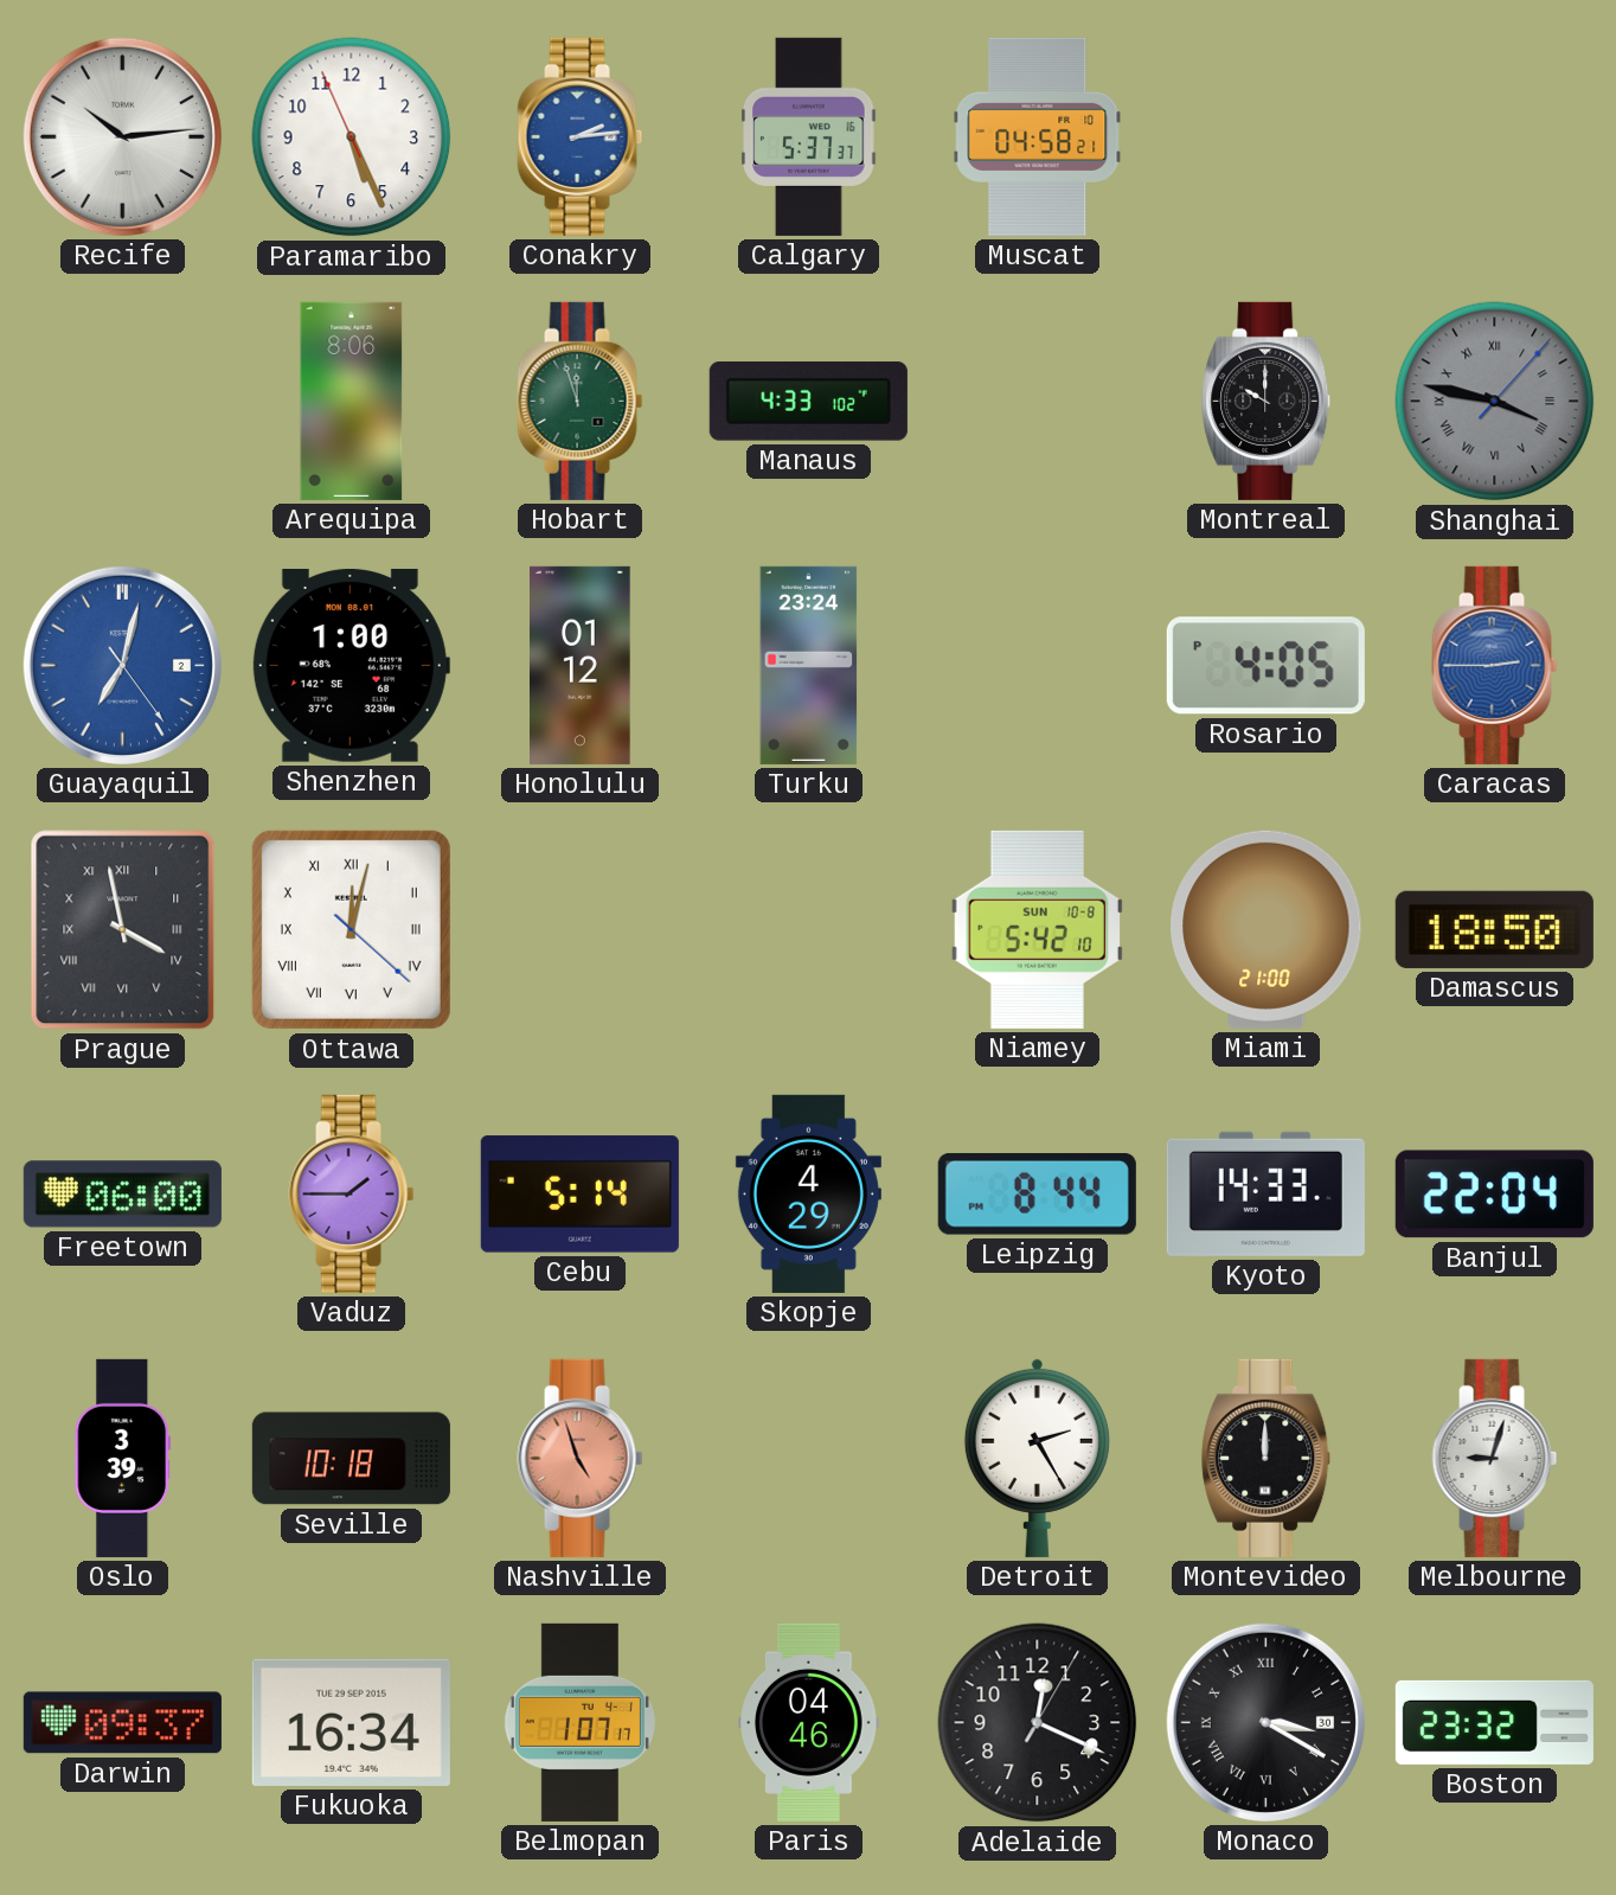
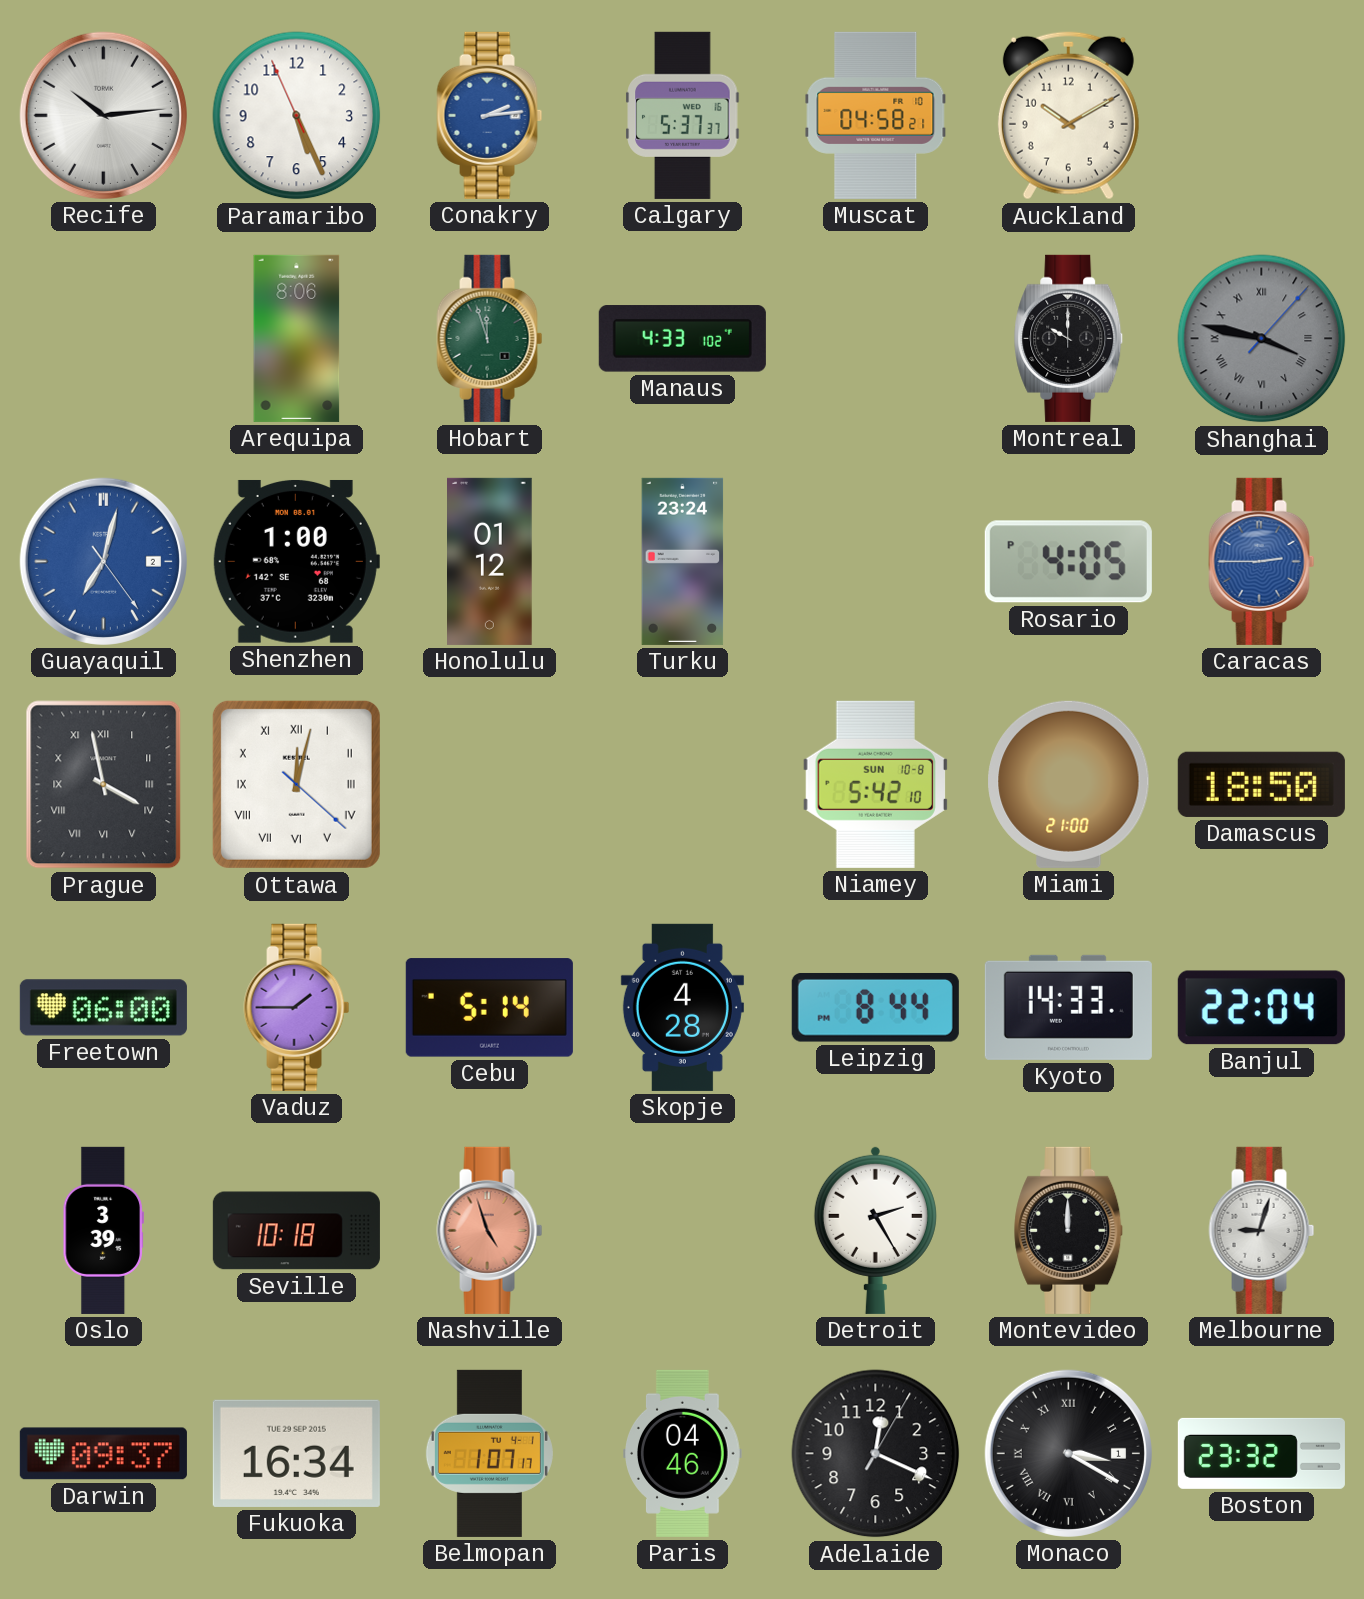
Auckland: none -> 10:10 (1068, 116)
Skopje: 4:29 -> 4:28 (682, 1007)
Monaco date: 30 -> 1 (1068, 1453)
